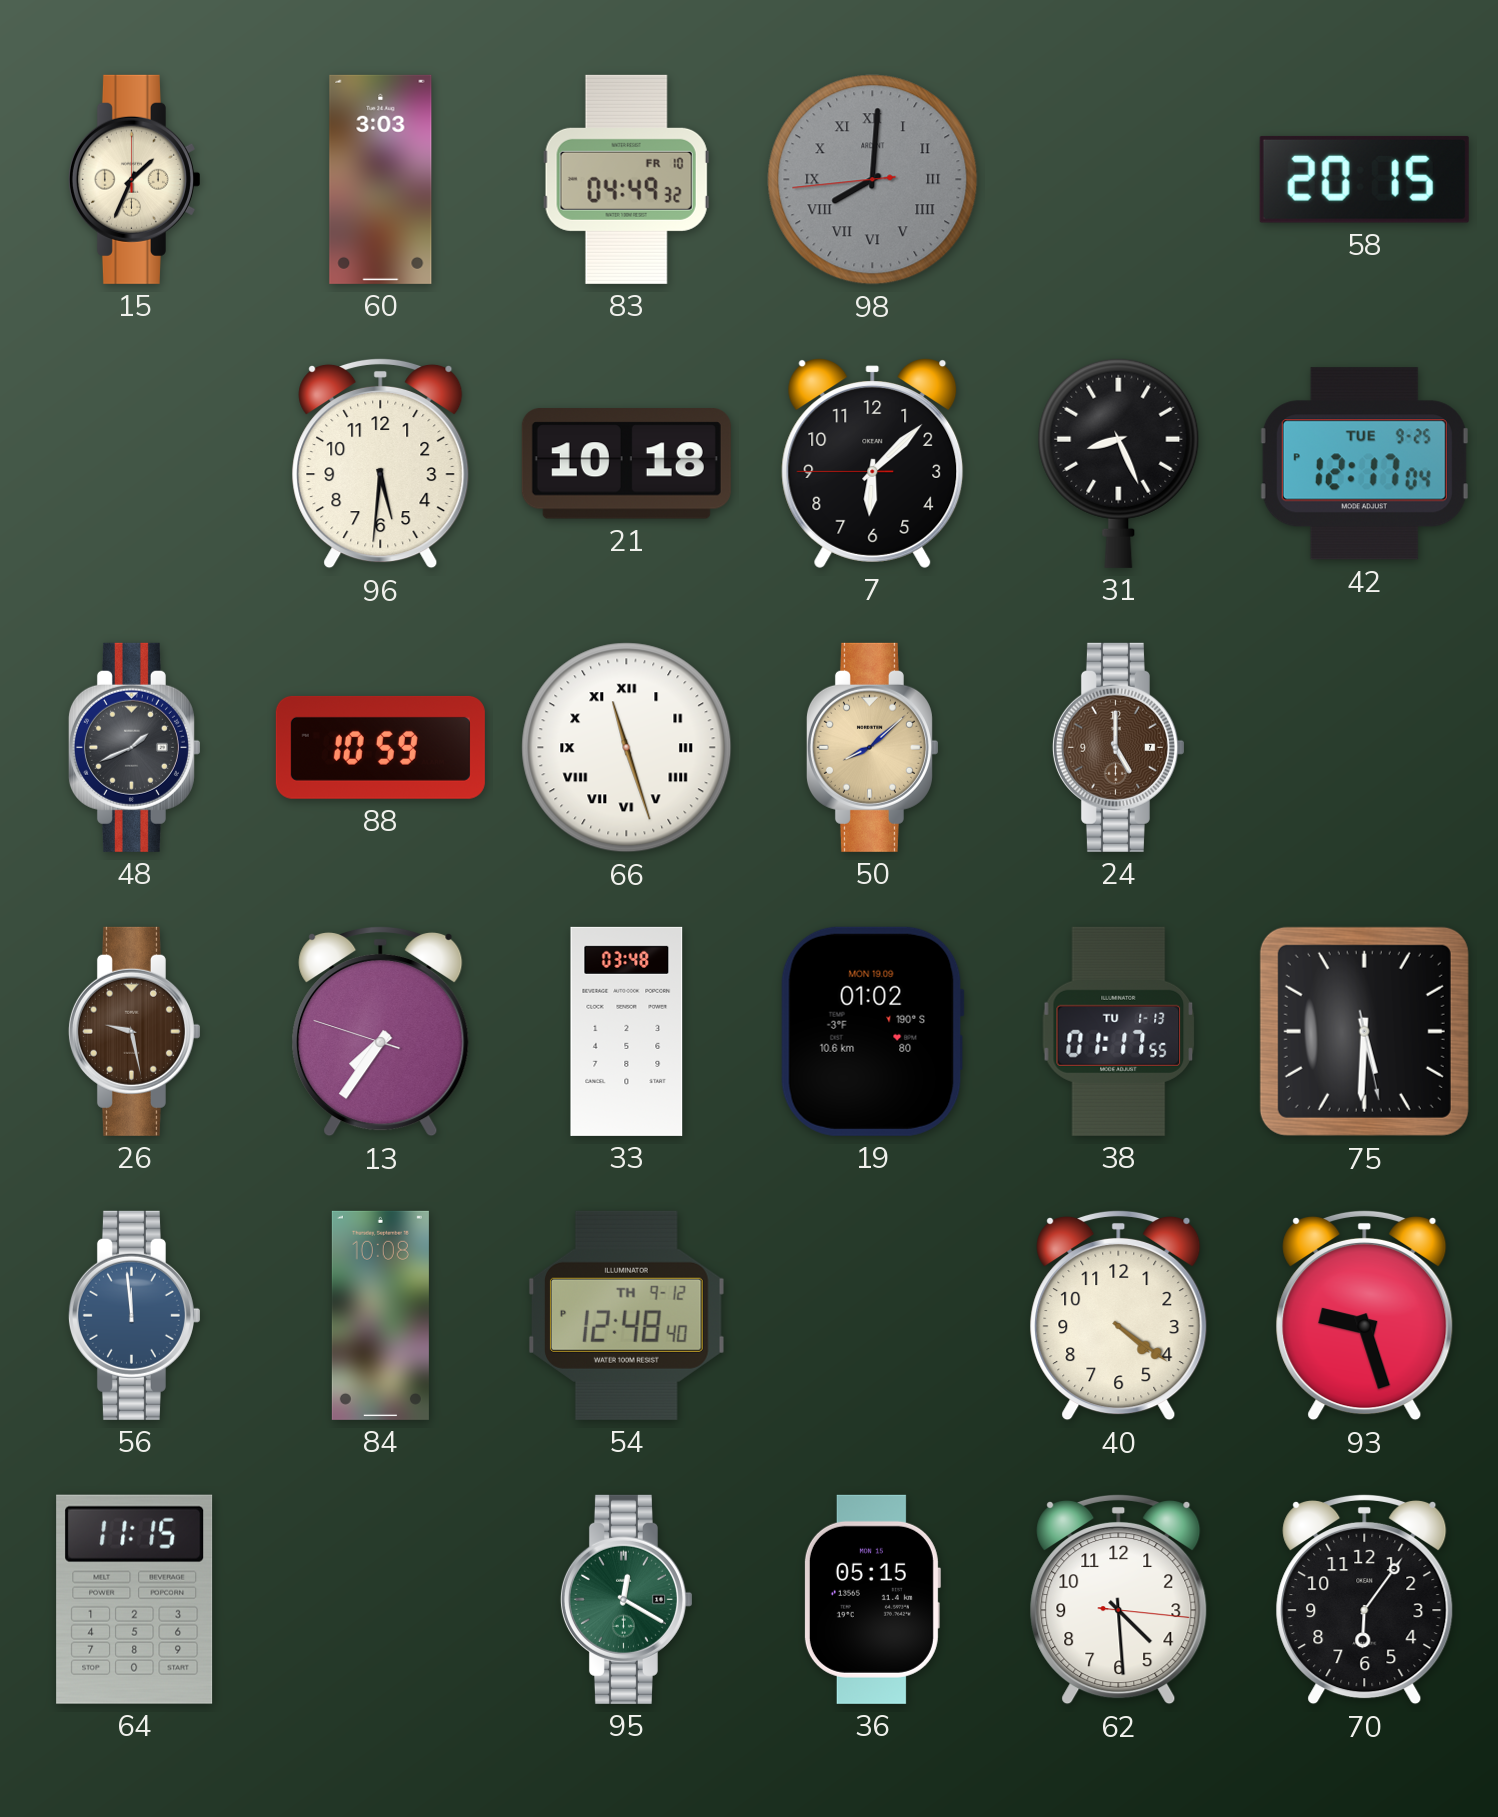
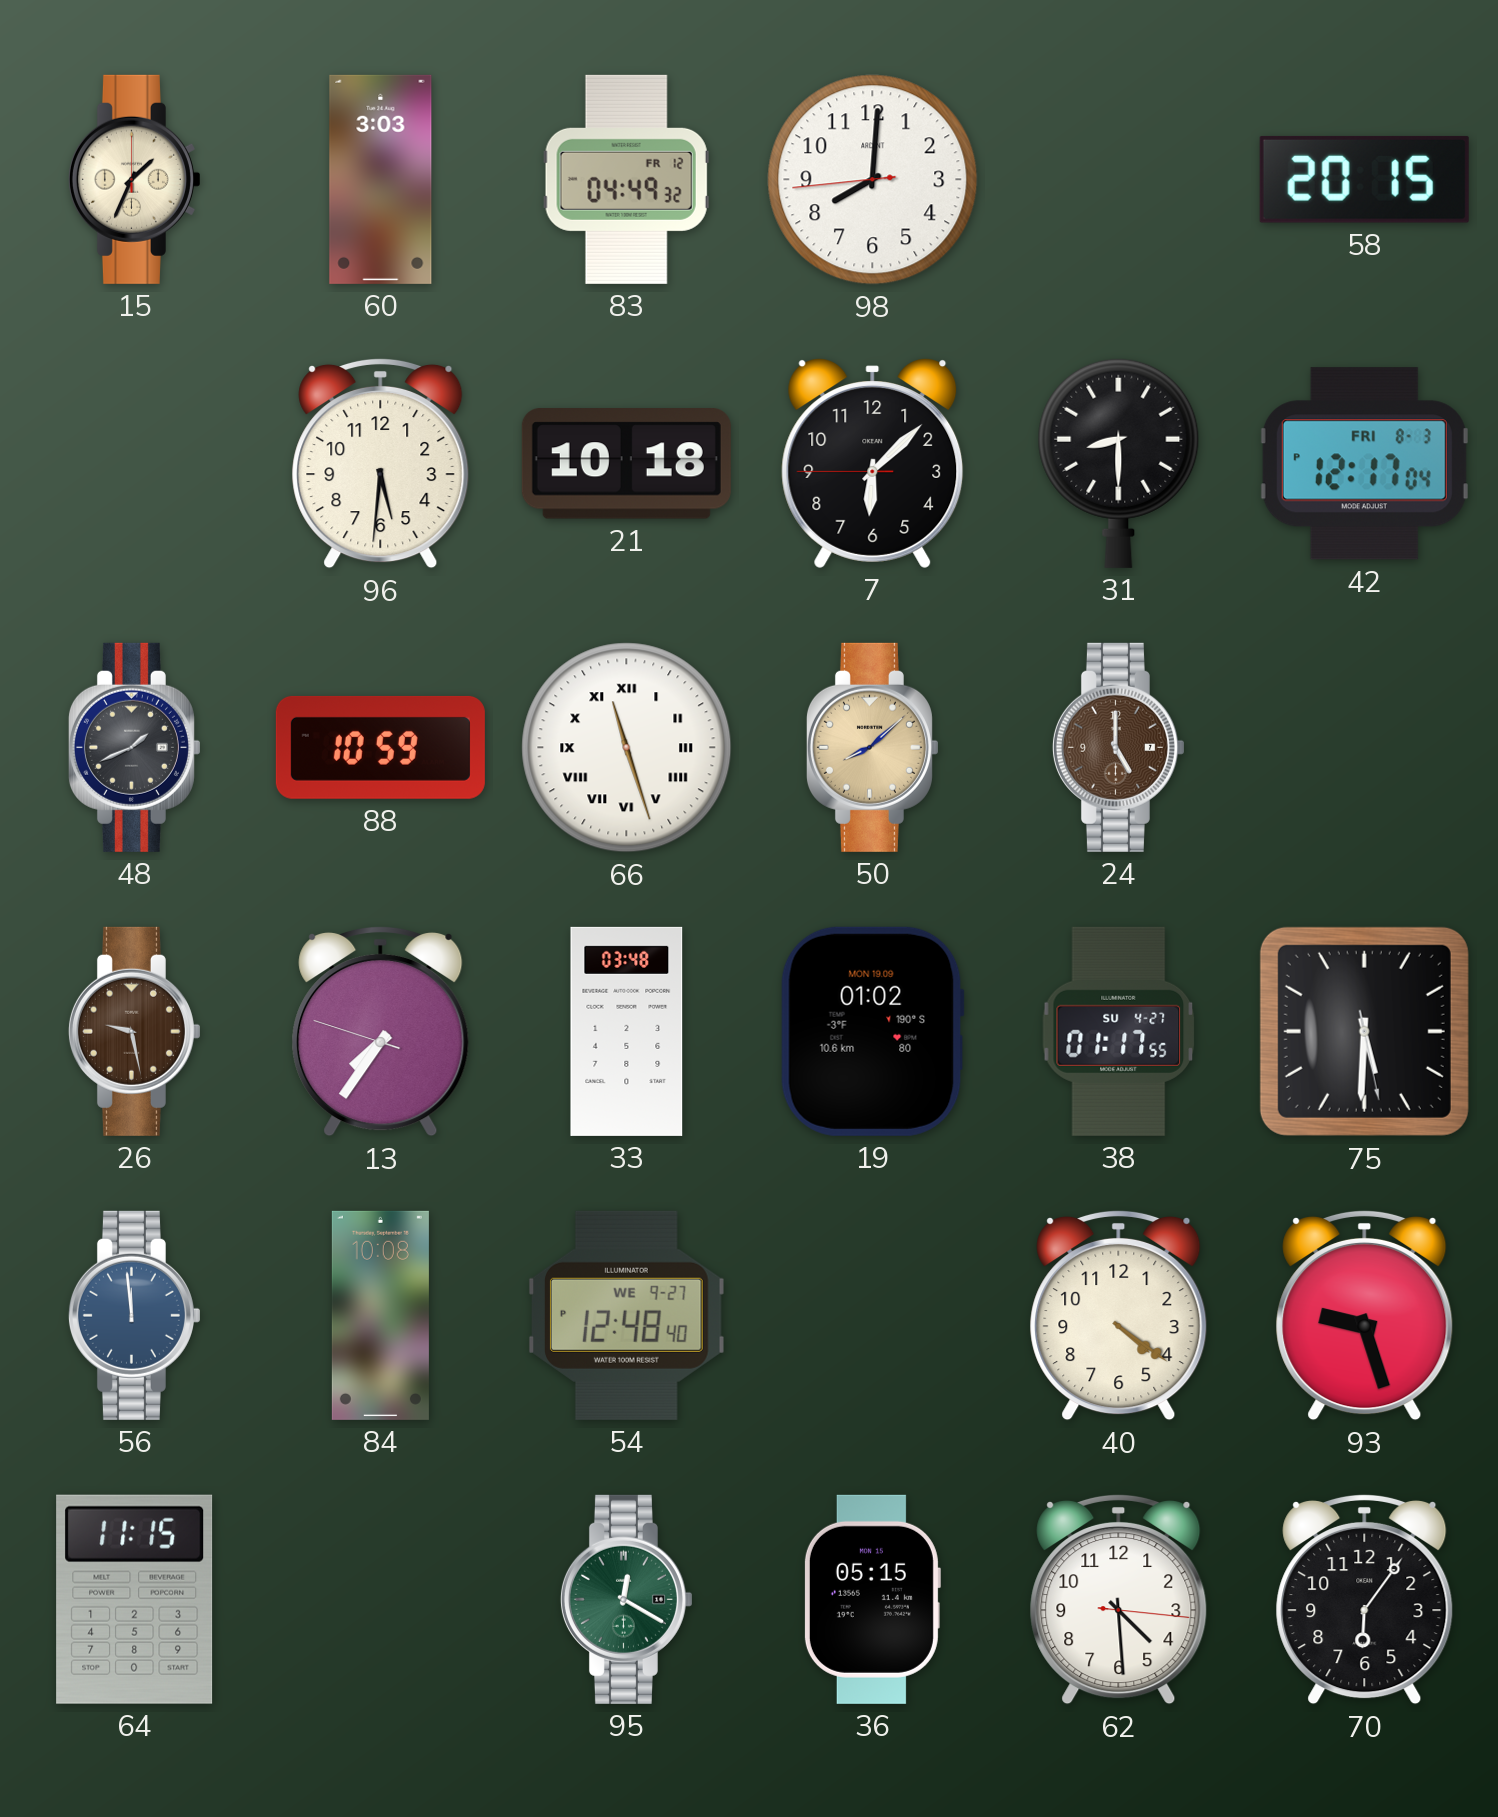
83 date: FR 10 -> FR 12 (626, 179)
98 dial: grey -> white (873, 180)
98 numerals: Roman -> Arabic (873, 180)
31: 8:26 -> 8:30 (1119, 463)
42 date: TUE 9-25 -> FRI 8-3 (1364, 464)
38 date: TU 1-13 -> SU 4-27 (1119, 1031)
54 date: TH 9-12 -> WE 9-27 (626, 1315)
